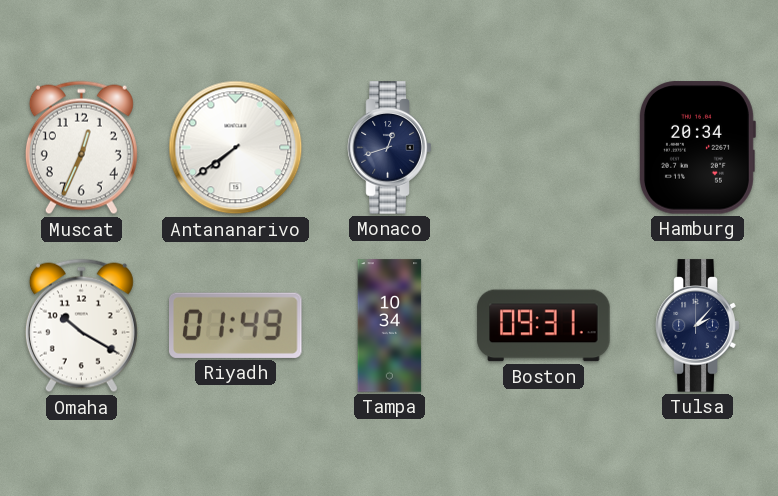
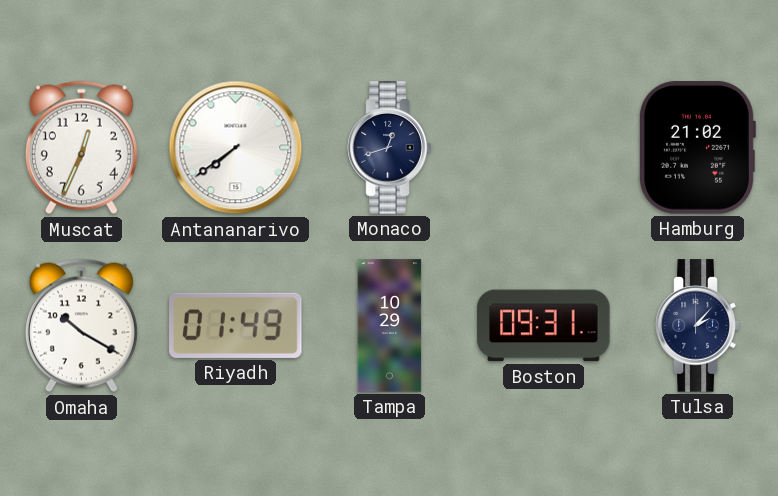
Hamburg: 20:34 -> 21:02 (697, 148)
Tampa: 10:34 -> 10:29 (390, 326)
